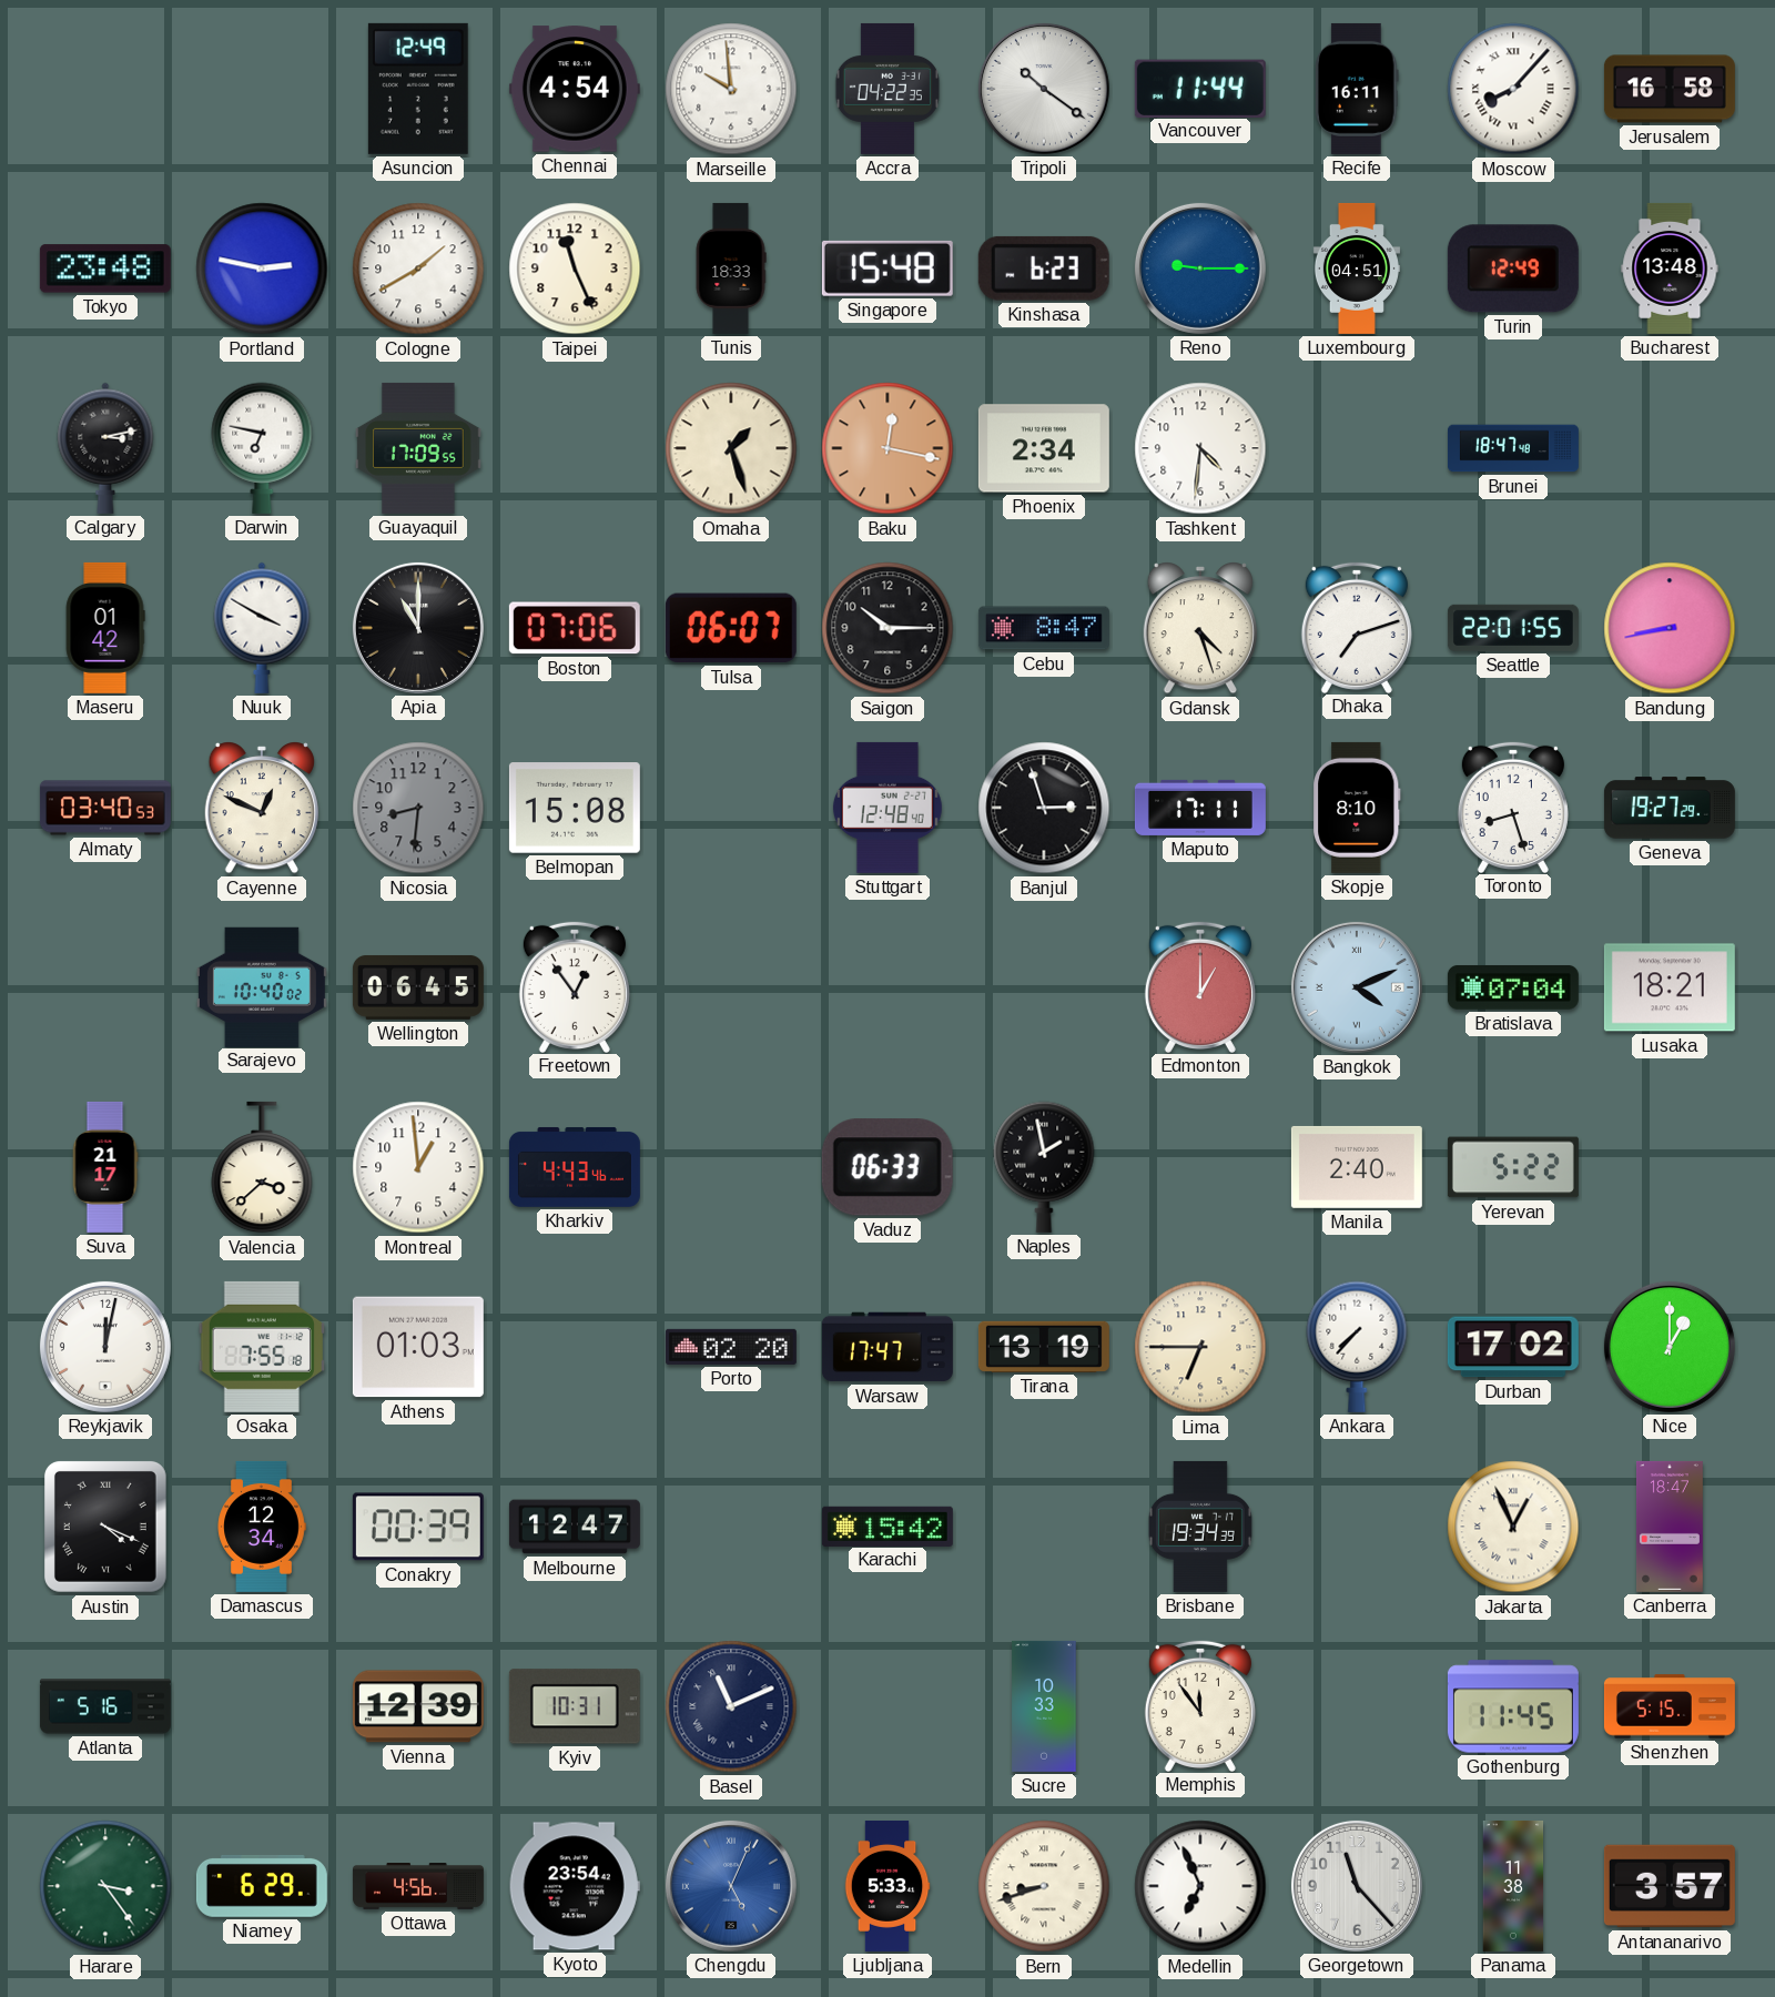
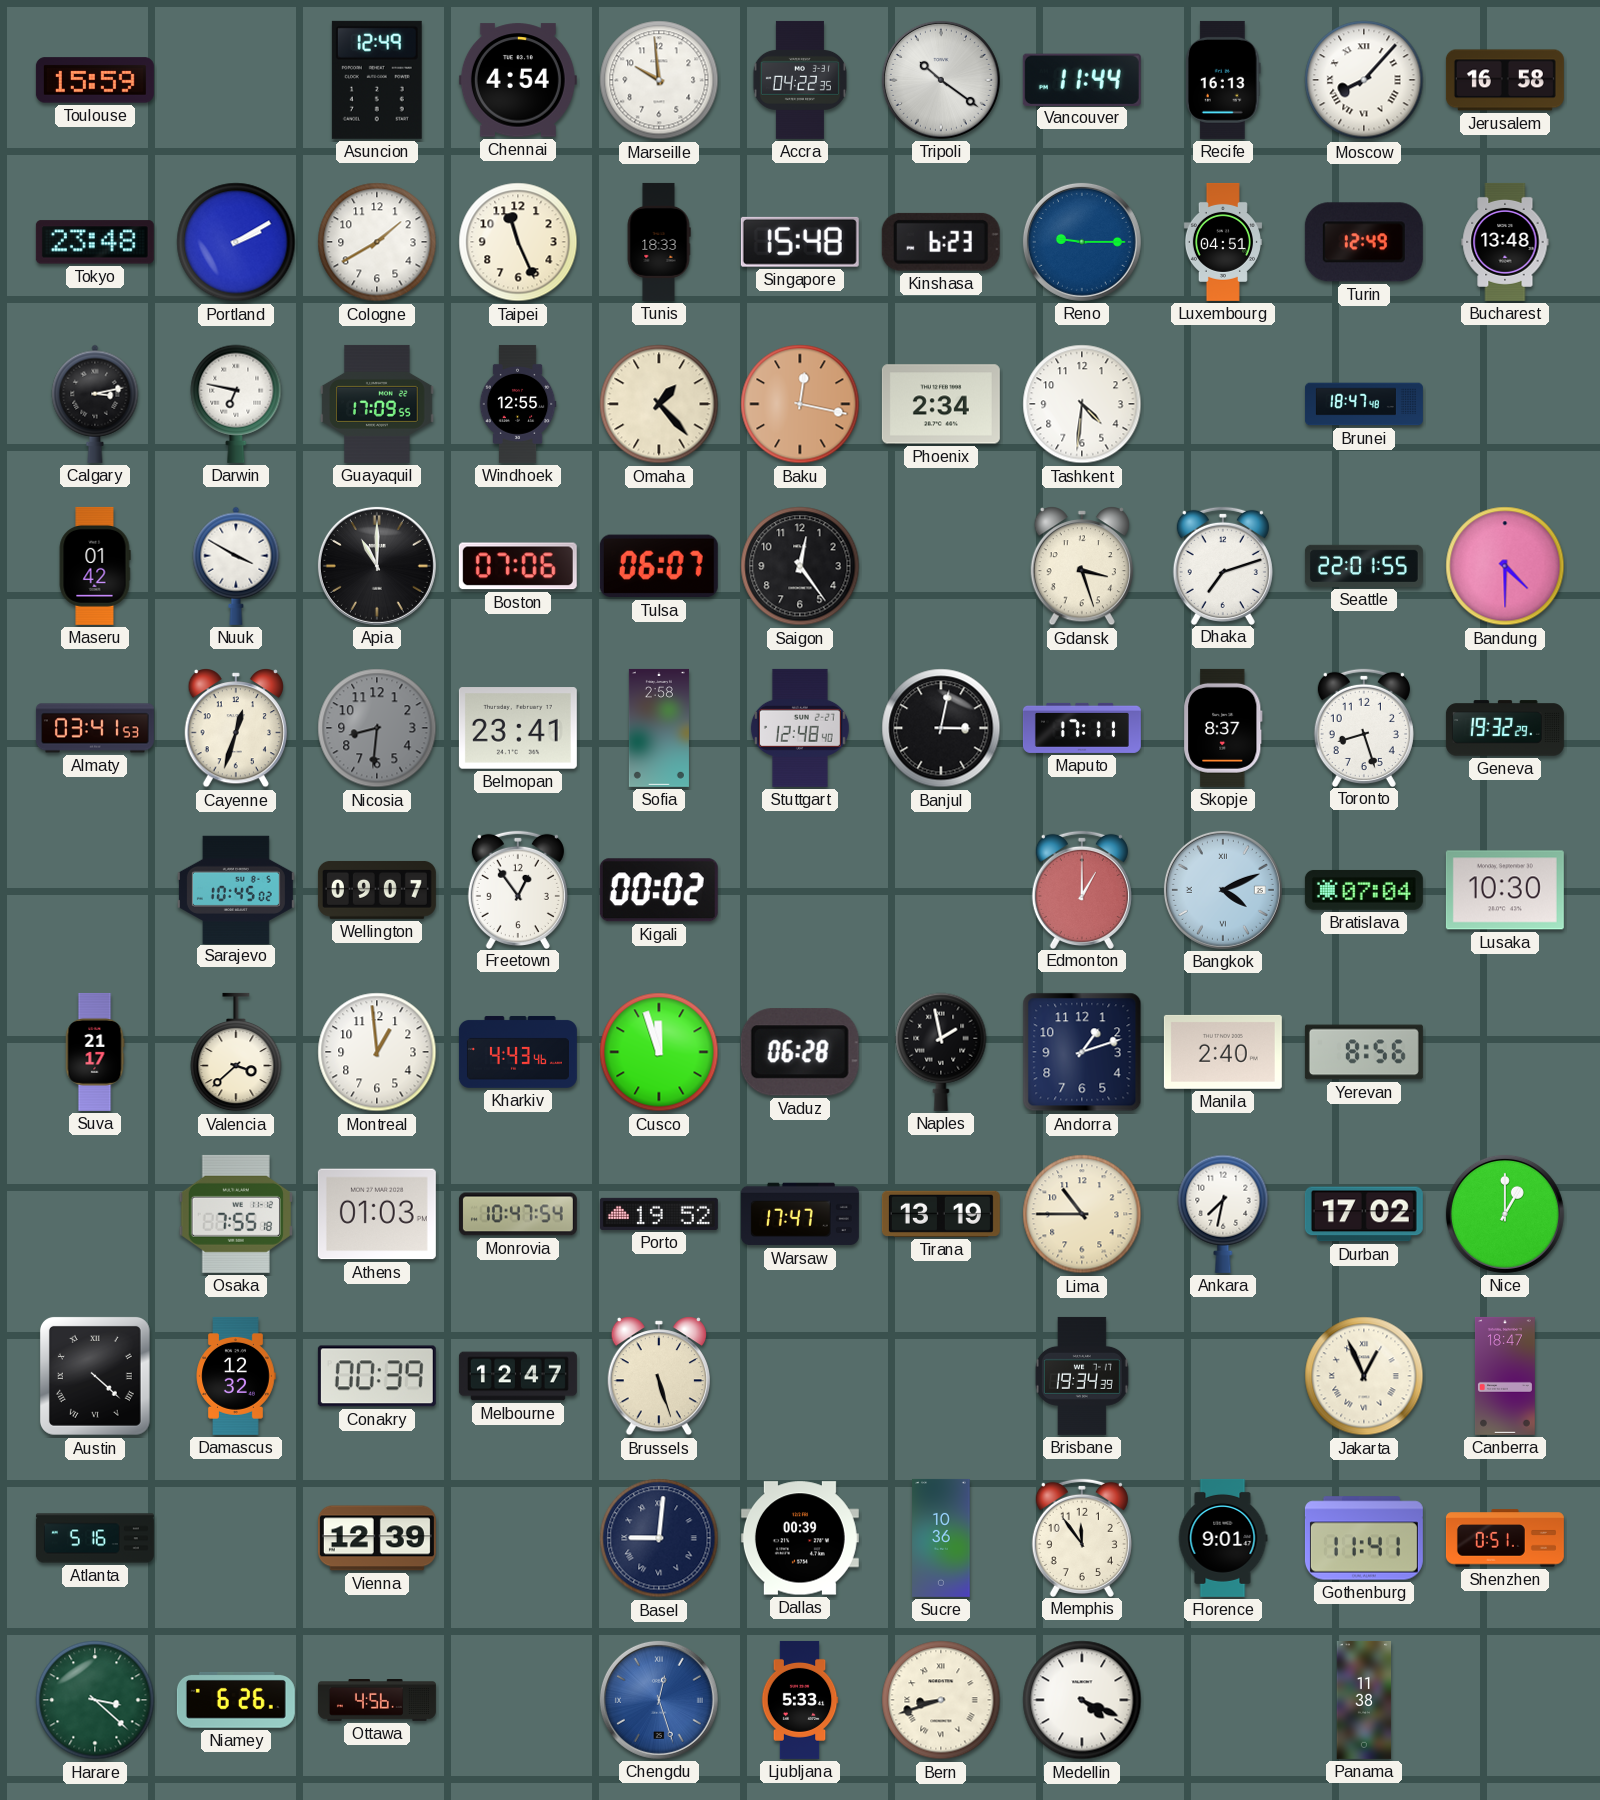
Toulouse: none -> 15:59 (95, 80)
Recife: 16:11 -> 16:13 (1223, 80)
Portland: 2:47 -> 2:10 (236, 242)
Windhoek: none -> 12:55 (518, 404)
Omaha: 1:27 -> 1:23 (659, 404)
Saigon: 10:15 -> 12:24 (800, 566)
Cebu: 8:47 -> none (1044, 628)
Gdansk: 4:27 -> 3:27 (1082, 566)
Bandung: 8:43 -> 4:30 (1505, 566)
Almaty: 03:40 -> 03:41 (95, 728)
Cayenne: 12:49 -> 12:33 (236, 728)
Belmopan: 15:08 -> 23:41 (518, 728)
Sofia: none -> 2:58 (659, 728)
Banjul: 2:57 -> 3:02 (941, 728)
Skopje: 8:10 -> 8:37 (1223, 728)
Geneva: 19:27 -> 19:32 (1505, 728)
Sarajevo: 10:40 -> 10:45 (236, 889)
Wellington: 06:45 -> 09:07 (377, 890)
Kigali: none -> 00:02 (659, 890)
Lusaka: 18:21 -> 10:30 (1505, 890)
Cusco: none -> 11:57 (659, 1052)
Vaduz: 06:33 -> 06:28 (800, 1052)
Andorra: none -> 1:12 (1082, 1052)
Yerevan: 5:22 -> 8:56 (1364, 1052)
Reykjavik: 12:02 -> none (105, 1347)
Monrovia: none -> 10:47 (518, 1214)
Porto: 02:20 -> 19:52 (659, 1214)
Lima: 6:45 -> 10:45 (1082, 1214)
Ankara: 7:37 -> 7:32 (1223, 1214)
Austin: 4:19 -> 4:22 (95, 1376)
Damascus: 12:34 -> 12:32 (236, 1376)
Brussels: none -> 5:27 (659, 1376)
Karachi: 15:42 -> none (887, 1525)
Kyiv: 10:31 -> none (575, 1706)
Basel: 11:11 -> 9:01 (659, 1538)
Dallas: none -> 00:39 (800, 1538)
Sucre: 10:33 -> 10:36 (941, 1538)
Florence: none -> 9:01 (1223, 1538)
Gothenburg: 11:45 -> 11:41 (1364, 1538)
Shenzhen: 5:15 -> 0:51 (1505, 1538)
Harare: 3:24 -> 3:22 (95, 1700)
Niamey: 6:29 -> 6:26 (236, 1700)
Kyoto: 23:54 -> none (575, 1886)
Chengdu: 5:04 -> 12:27 (659, 1700)
Medellin: 6:56 -> 4:19 (1082, 1700)
Georgetown: 11:23 -> none (1357, 1886)
Antananarivo: 3:57 -> none (1670, 1886)
